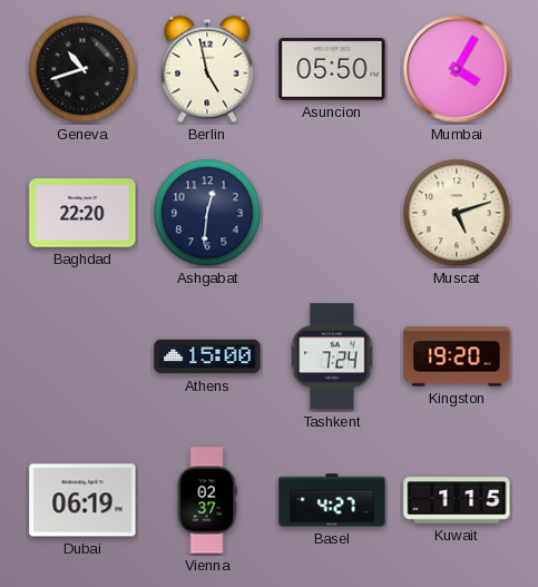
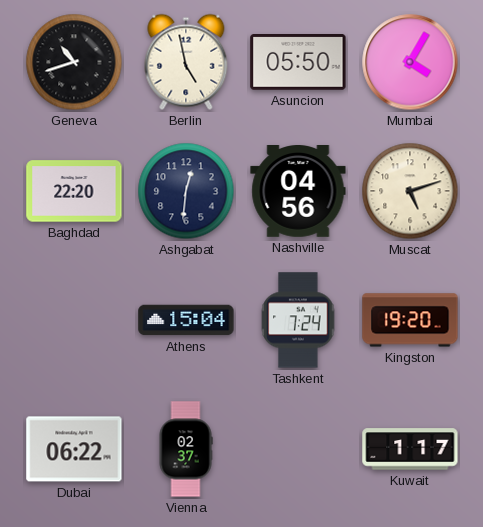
Nashville: none -> 04:56 (298, 192)
Athens: 15:00 -> 15:04 (186, 320)
Dubai: 06:19 -> 06:22 (74, 449)
Basel: 4:27 -> none (332, 500)
Kuwait: 1:15 -> 1:17 (410, 449)
